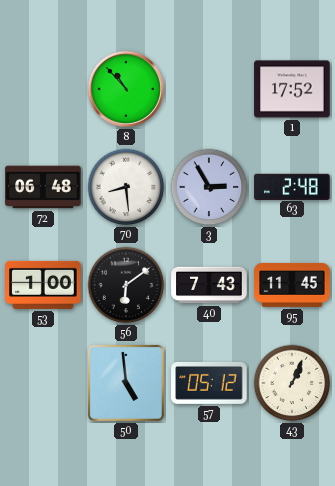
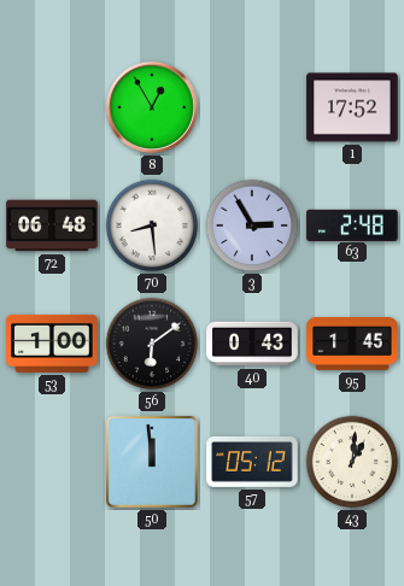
8: 10:53 -> 12:55 (152, 107)
40: 7:43 -> 0:43 (252, 344)
95: 11:45 -> 1:45 (352, 344)
50: 4:59 -> 11:59 (152, 462)
43: 1:04 -> 1:01 (352, 462)
